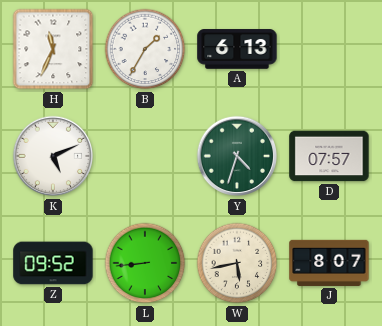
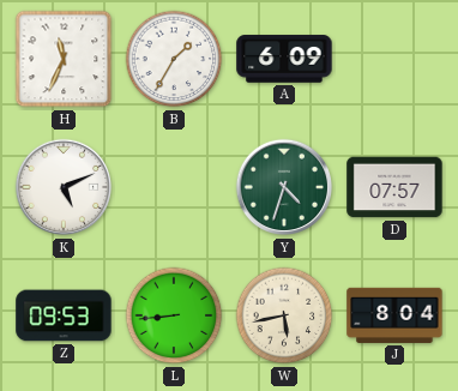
A: 6:13 -> 6:09 (284, 59)
Z: 09:52 -> 09:53 (64, 315)
J: 8:07 -> 8:04 (394, 315)
